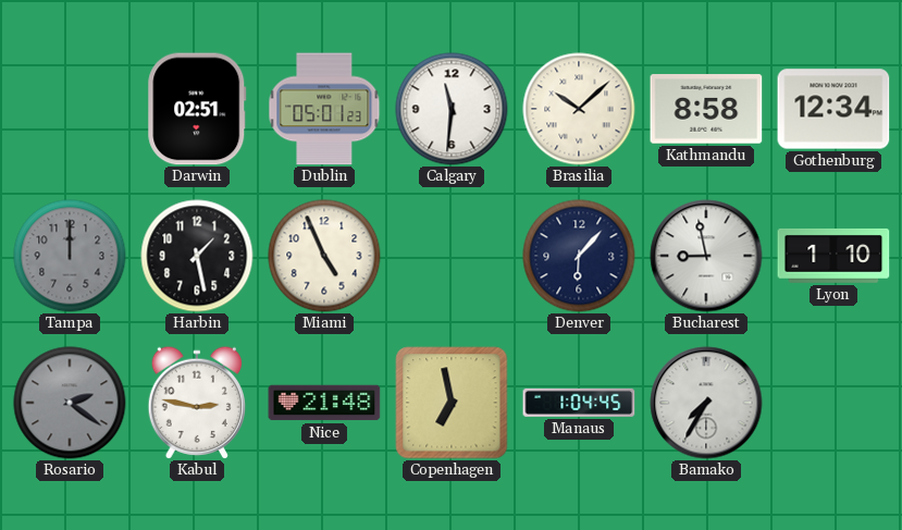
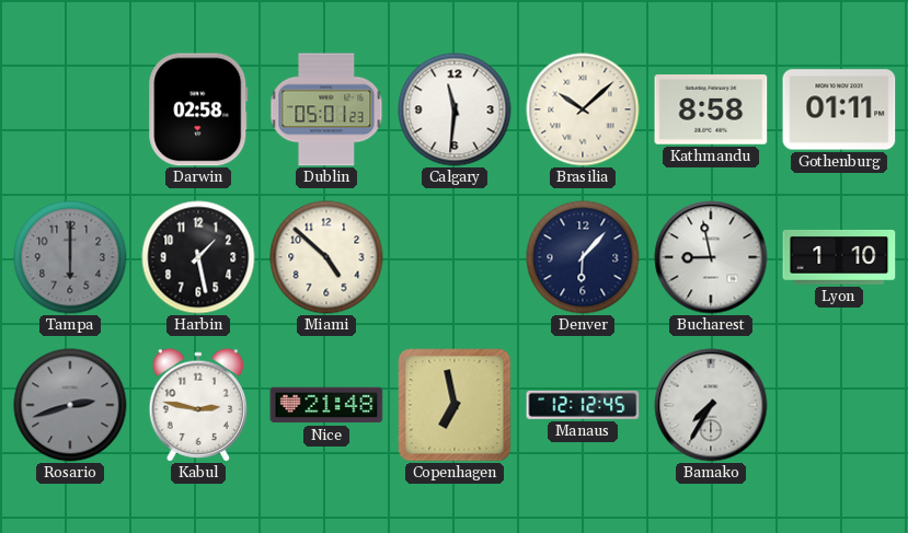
Darwin: 02:51 -> 02:58 (198, 109)
Gothenburg: 12:34 -> 01:11 (839, 109)
Tampa: 12:00 -> 6:00 (70, 257)
Miami: 4:56 -> 4:52 (326, 257)
Rosario: 2:21 -> 2:42 (70, 405)
Manaus: 1:04 -> 12:12 (583, 405)
